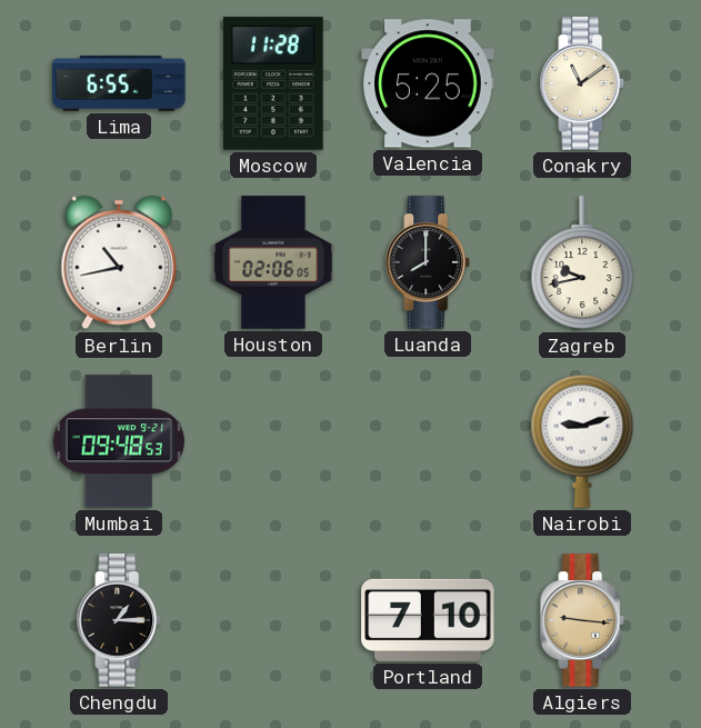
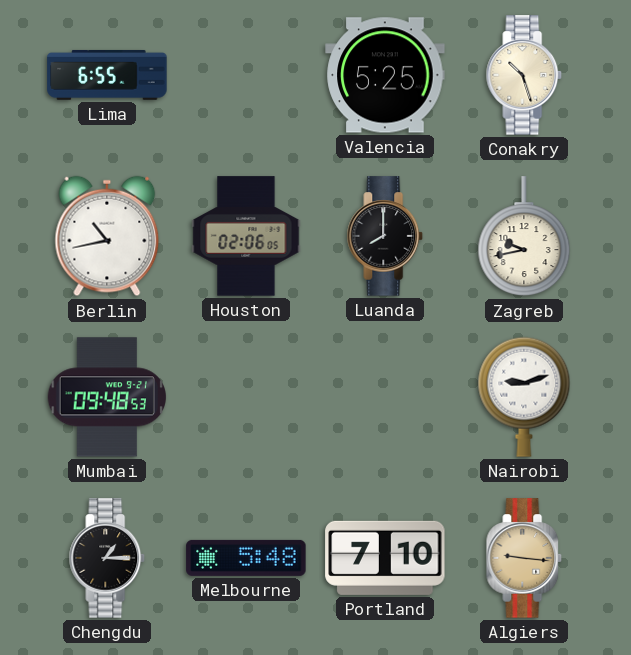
Moscow: 11:28 -> none (273, 83)
Conakry: 11:09 -> 10:27 (524, 75)
Melbourne: none -> 5:48 (246, 558)
